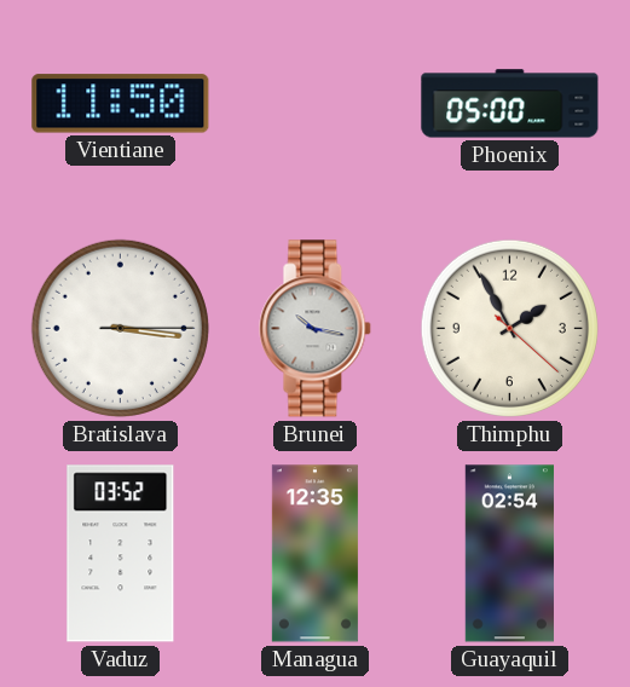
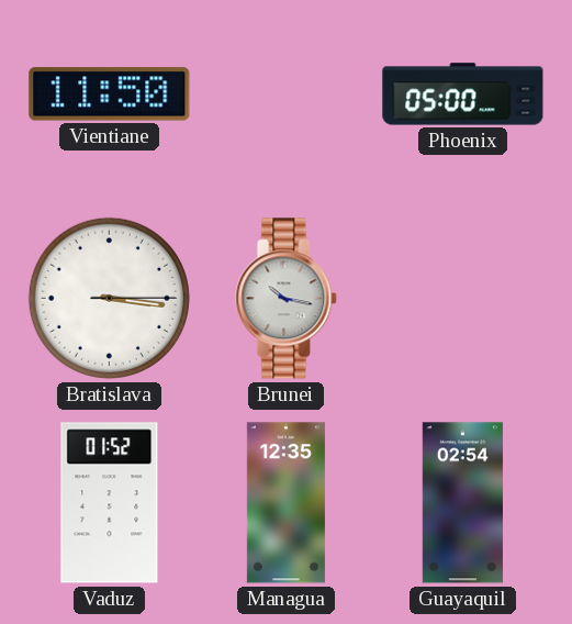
Thimphu: 1:55 -> none (509, 328)
Vaduz: 03:52 -> 01:52 (110, 503)
